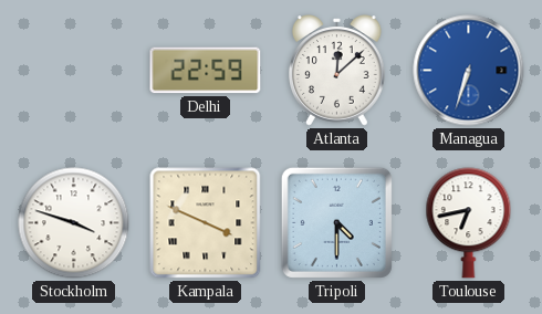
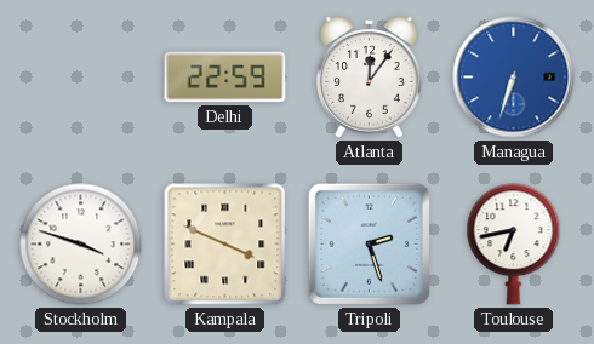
Atlanta: 12:08 -> 12:06 (370, 78)
Tripoli: 4:30 -> 2:27 (369, 243)
